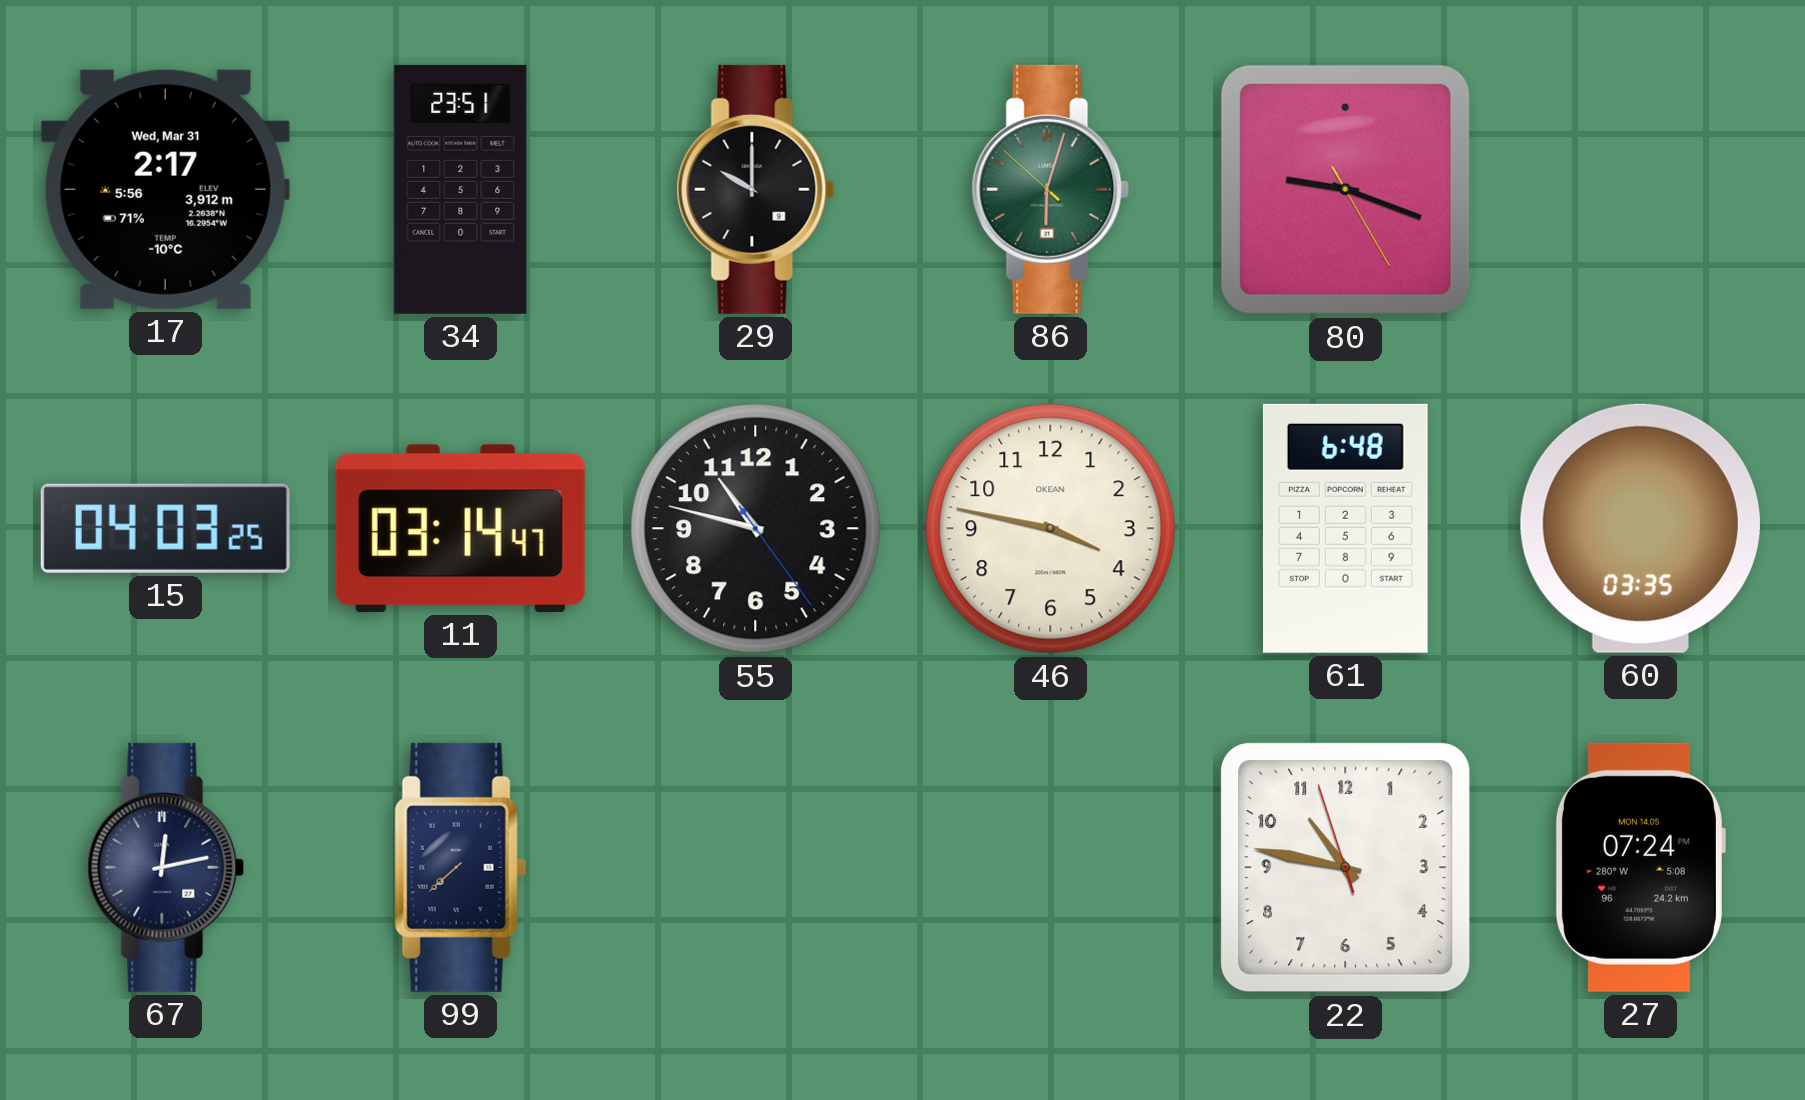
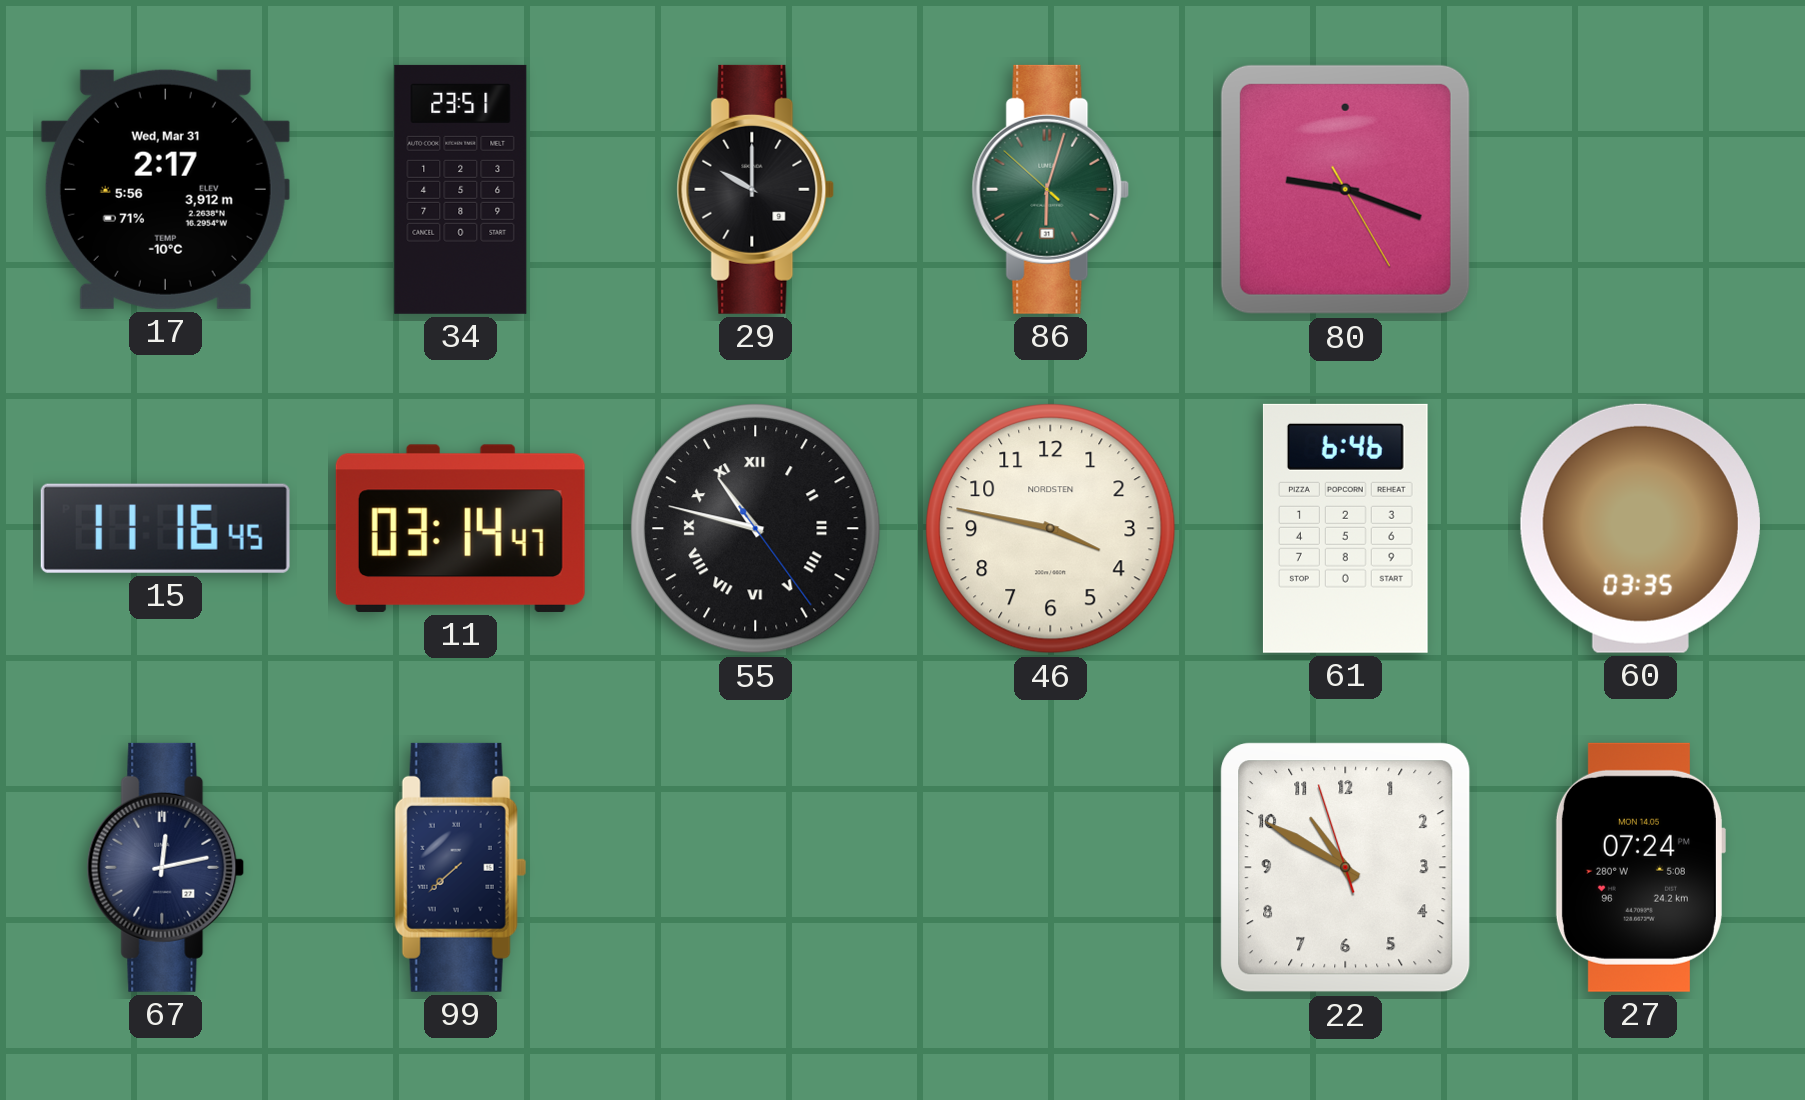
15: 04:03 -> 11:16 (165, 528)
55 numerals: Arabic -> Roman (756, 529)
46 brand: OKEAN -> NORDSTEN (1051, 529)
61: 6:48 -> 6:46 (1345, 528)
22: 10:46 -> 10:49 (1346, 868)
